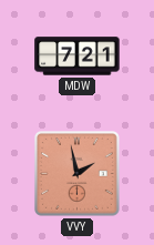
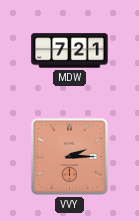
VVY: 1:58 -> 2:15 (69, 156)
